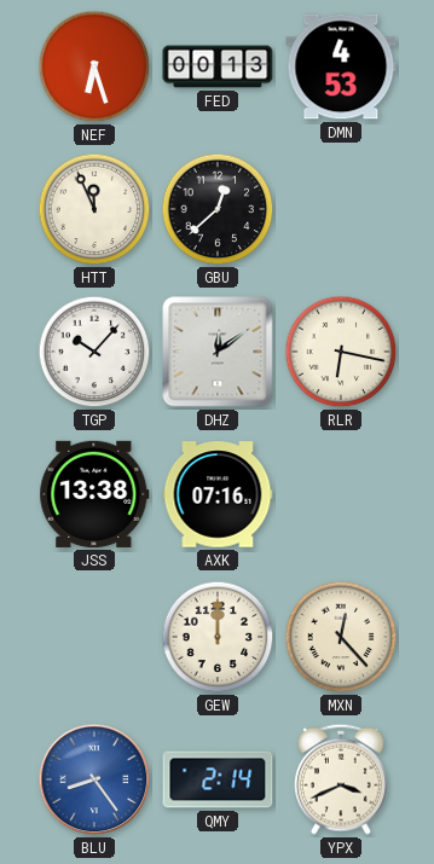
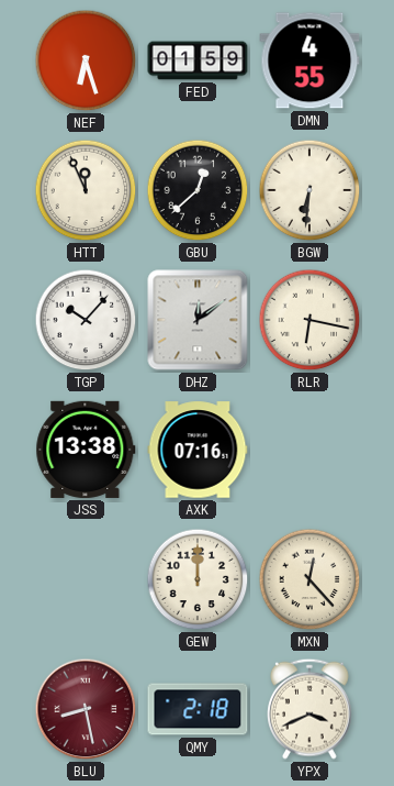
FED: 00:13 -> 01:59 (198, 60)
DMN: 4:53 -> 4:55 (309, 60)
BGW: none -> 6:31 (309, 190)
BLU: 8:24 -> 8:28 (86, 709)
BLU dial: blue -> burgundy (86, 709)
QMY: 2:14 -> 2:18 (198, 709)
